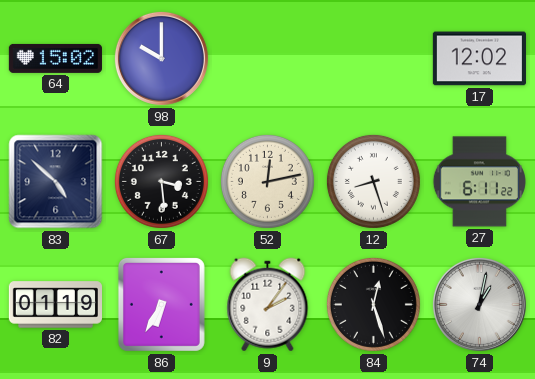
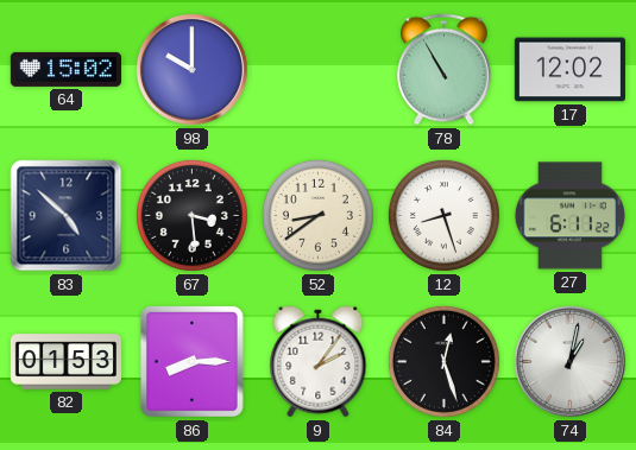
78: none -> 10:55 (445, 70)
52: 12:13 -> 8:39 (317, 215)
82: 01:19 -> 01:53 (65, 362)
86: 6:35 -> 8:15 (191, 361)
